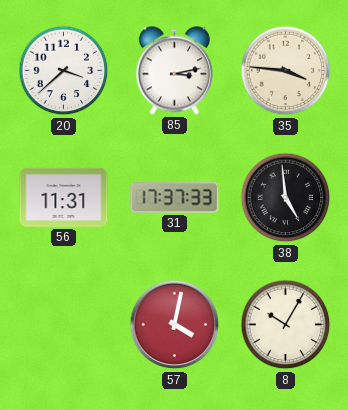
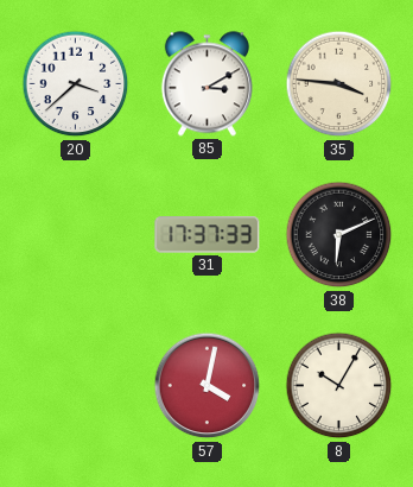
85: 3:13 -> 3:10 (206, 84)
56: 11:31 -> none (64, 197)
38: 4:59 -> 6:11 (339, 235)
